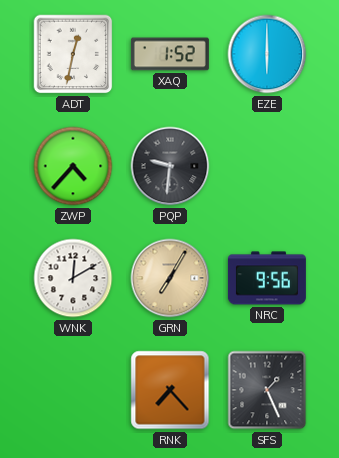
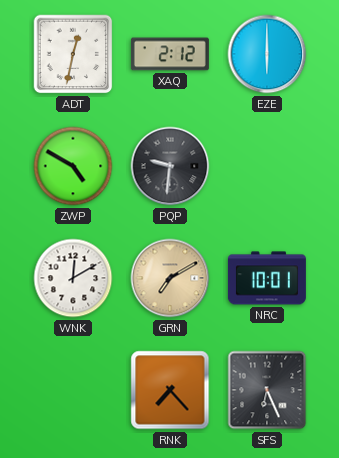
XAQ: 1:52 -> 2:12 (170, 54)
ZWP: 4:37 -> 4:50 (73, 166)
GRN: 7:05 -> 7:10 (170, 278)
NRC: 9:56 -> 10:01 (267, 278)
SFS: 1:26 -> 6:26 (267, 390)
